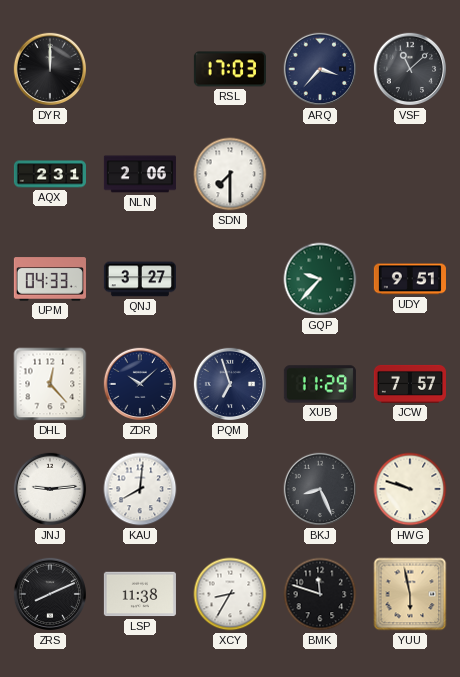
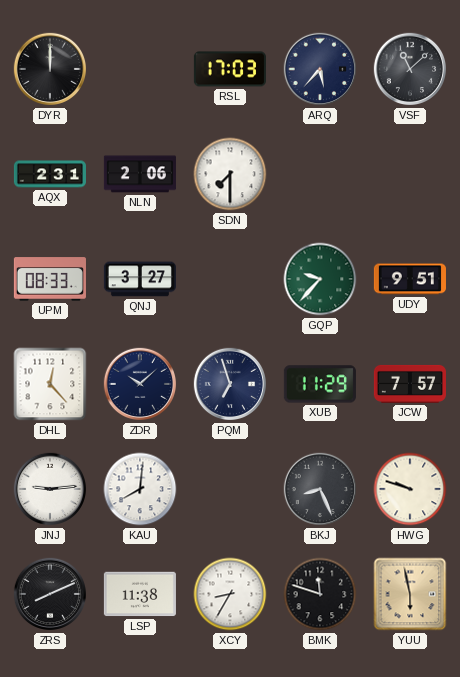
ARQ: 3:37 -> 5:37 (320, 69)
UPM: 04:33 -> 08:33 (50, 279)
